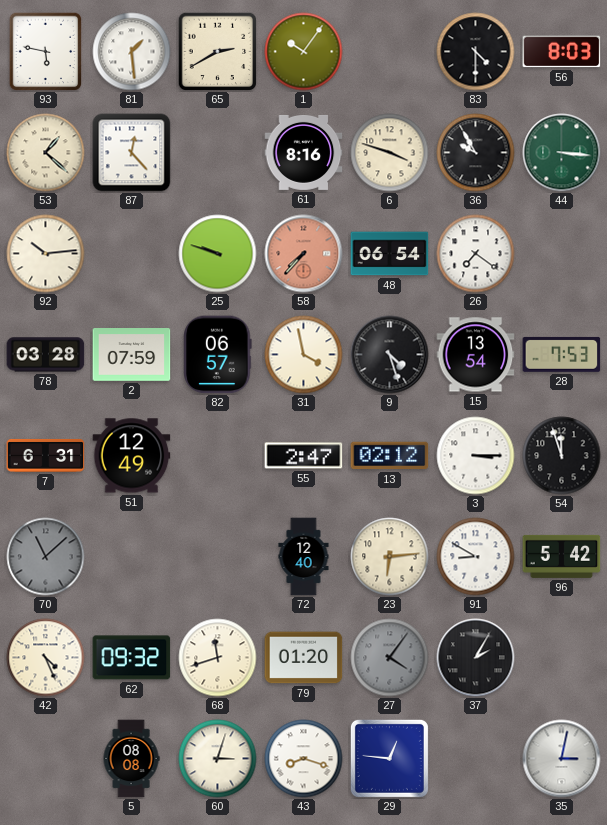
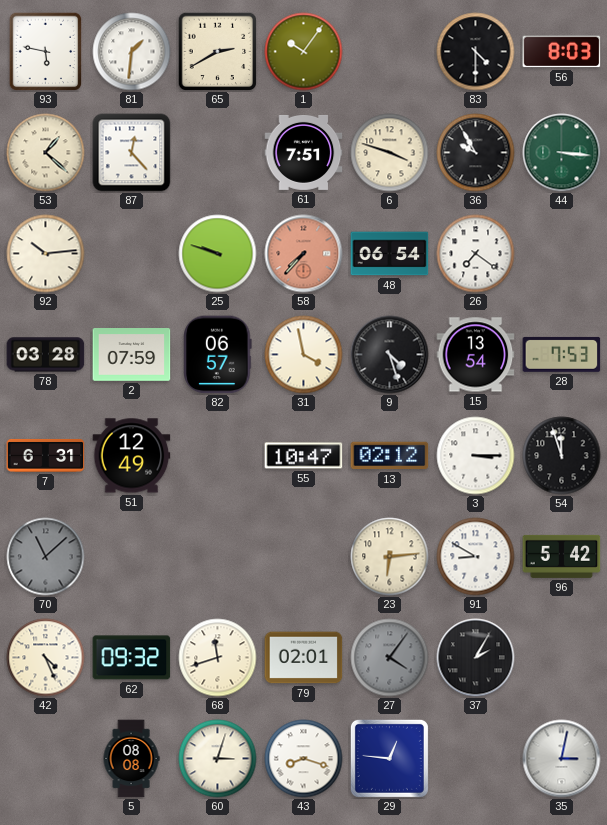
81: 1:29 -> 1:31 (132, 52)
61: 8:16 -> 7:51 (304, 152)
55: 2:47 -> 10:47 (304, 456)
72: 12:40 -> none (304, 557)
79: 01:20 -> 02:01 (304, 658)
